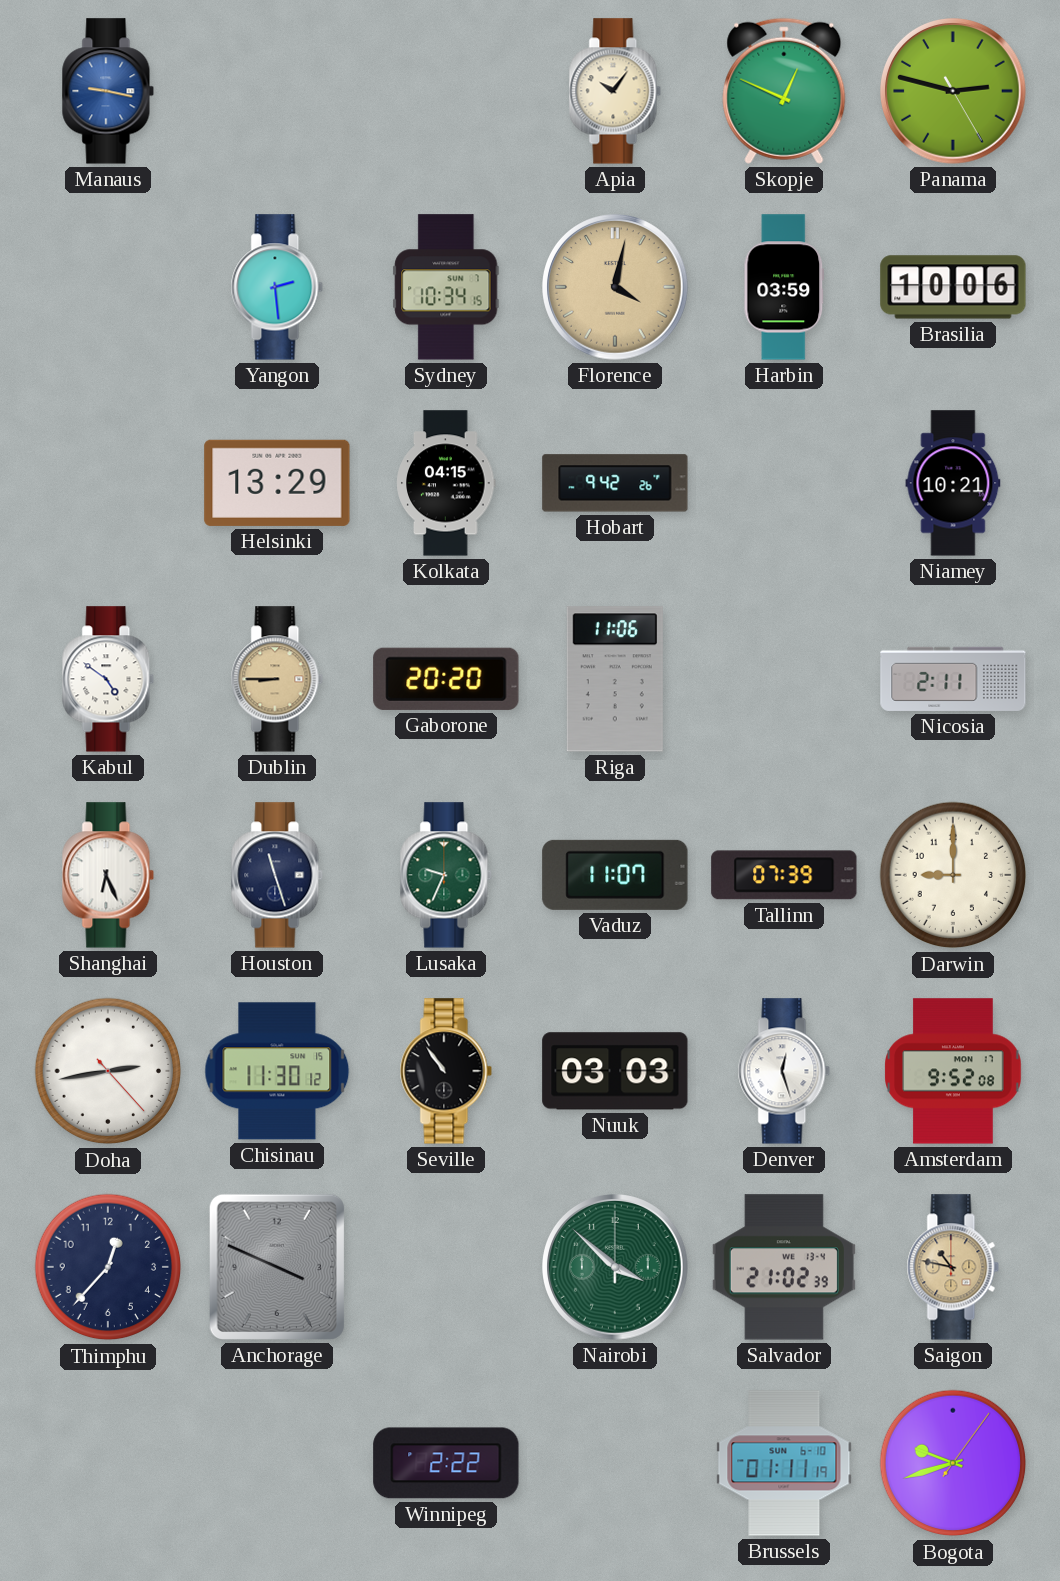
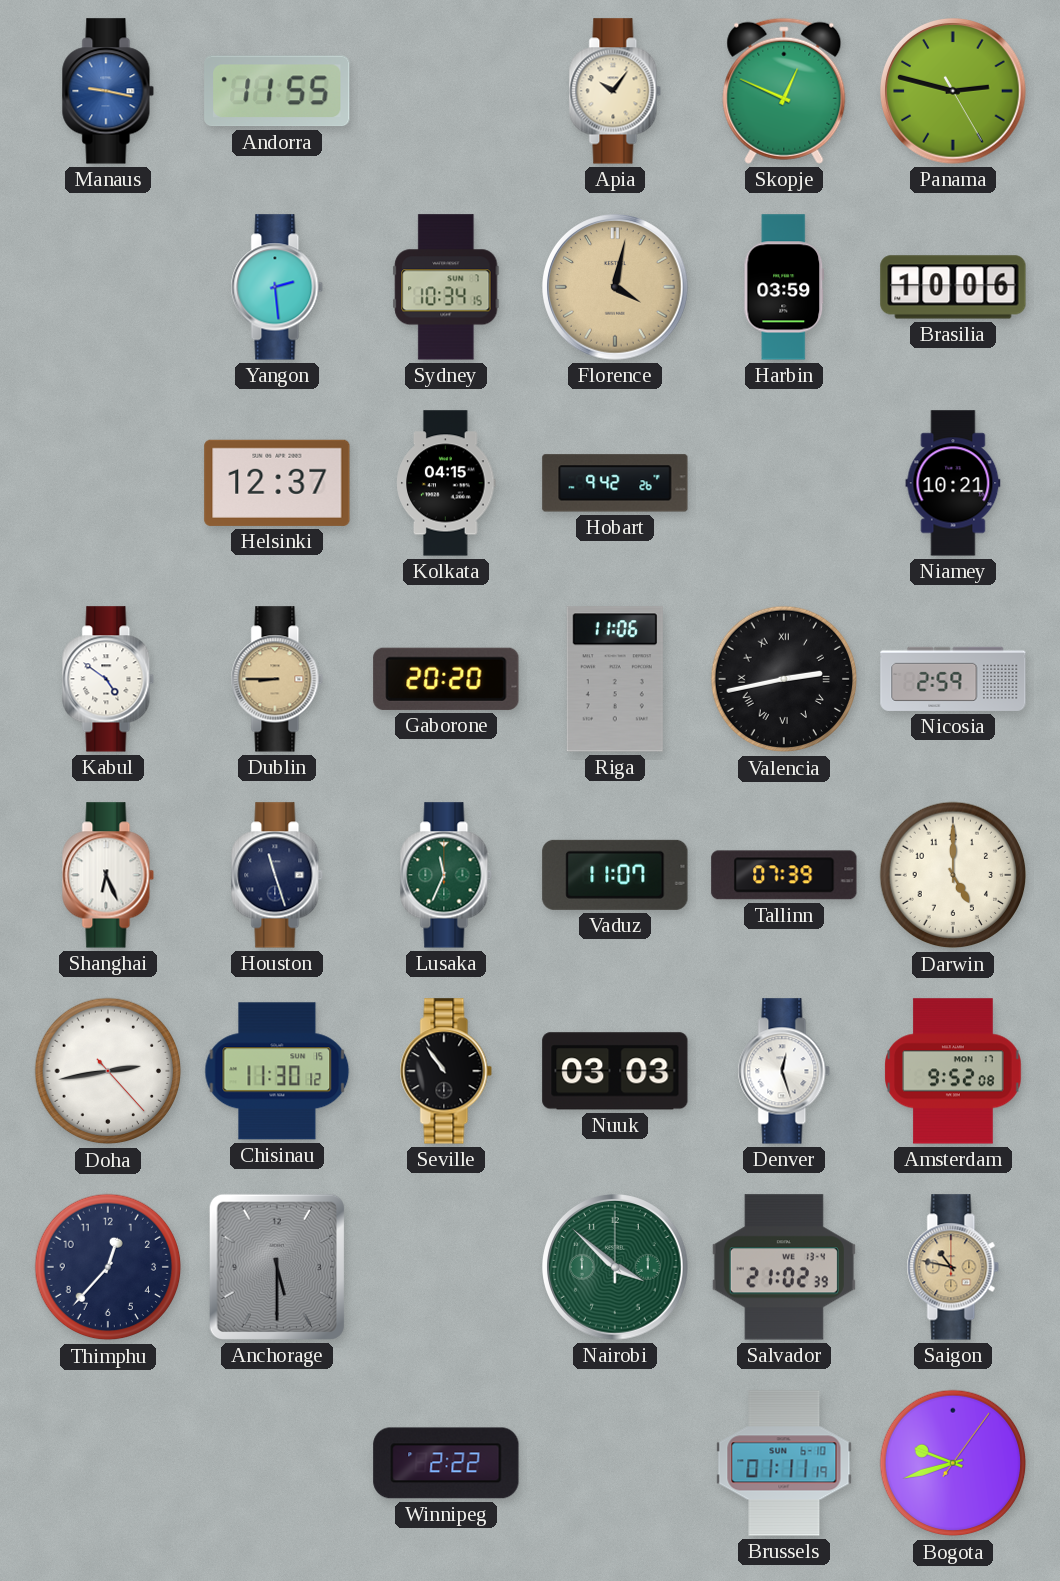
Andorra: none -> 11:55 (277, 91)
Helsinki: 13:29 -> 12:37 (277, 483)
Valencia: none -> 2:43 (784, 679)
Nicosia: 2:11 -> 2:59 (953, 679)
Lusaka: 9:34 -> 11:34 (446, 875)
Darwin: 9:00 -> 5:00 (953, 875)
Anchorage: 3:49 -> 5:30 (277, 1267)
